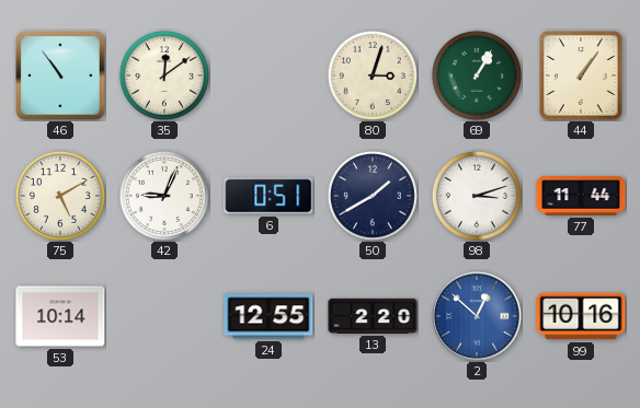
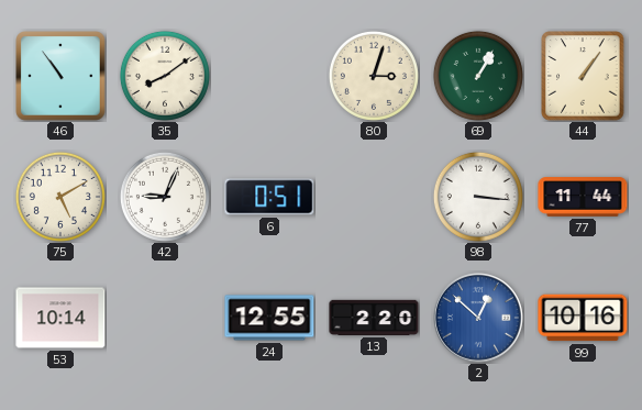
35: 12:09 -> 8:09 (165, 76)
50: 1:40 -> none (373, 196)
98: 3:12 -> 3:16 (478, 197)
